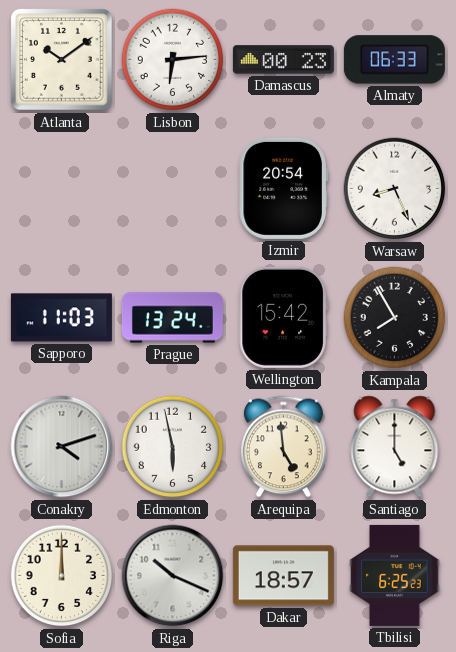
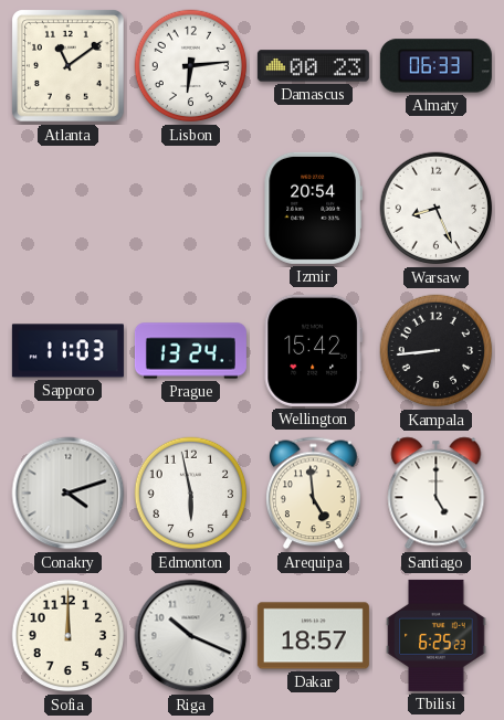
Atlanta: 10:09 -> 11:09 (69, 66)
Kampala: 7:55 -> 8:44 (437, 351)
